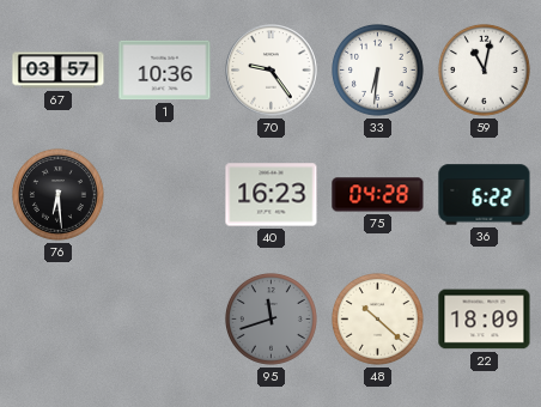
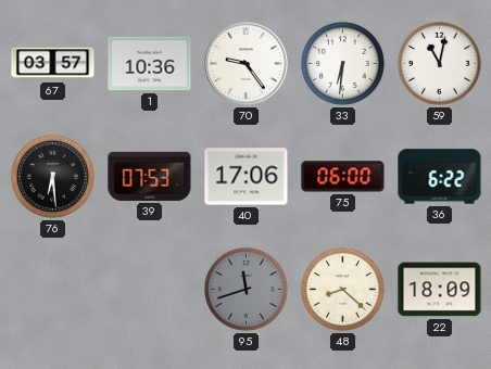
39: none -> 07:53 (150, 176)
40: 16:23 -> 17:06 (247, 177)
75: 04:28 -> 06:00 (343, 177)
48: 10:22 -> 8:22 (342, 289)
